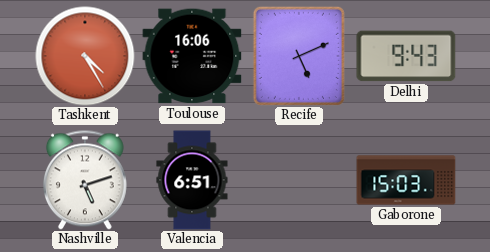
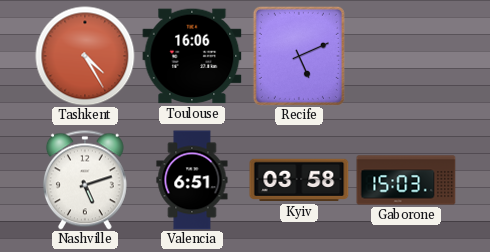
Delhi: 9:43 -> none (406, 56)
Kyiv: none -> 03:58 (299, 180)
